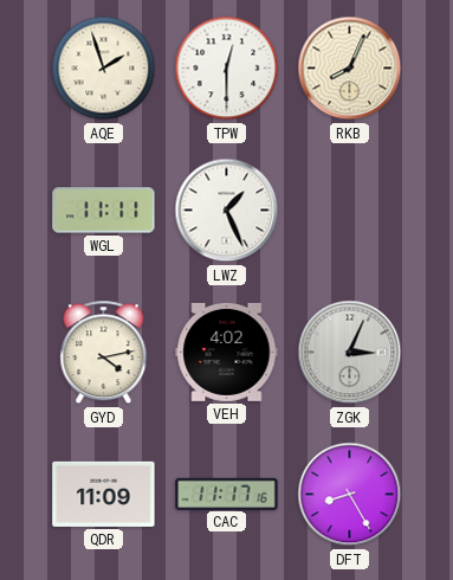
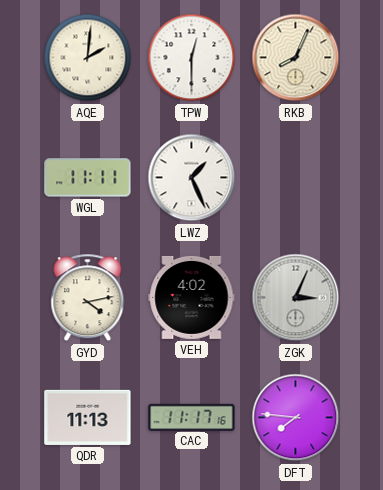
AQE: 1:57 -> 2:01 (88, 58)
QDR: 11:09 -> 11:13 (88, 417)
DFT: 8:25 -> 7:46 (296, 418)
